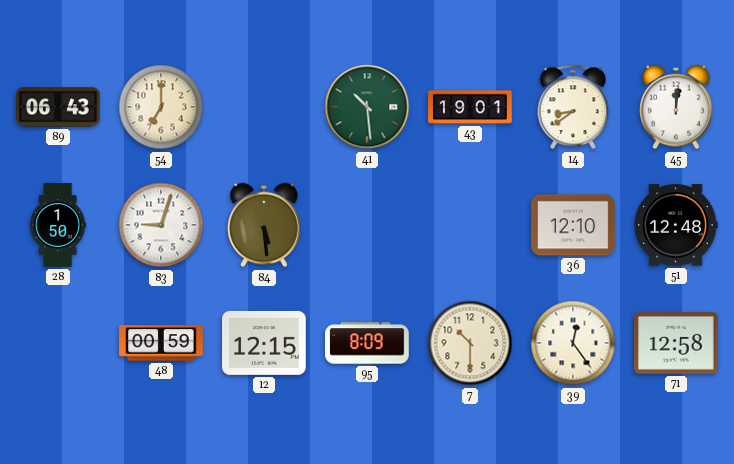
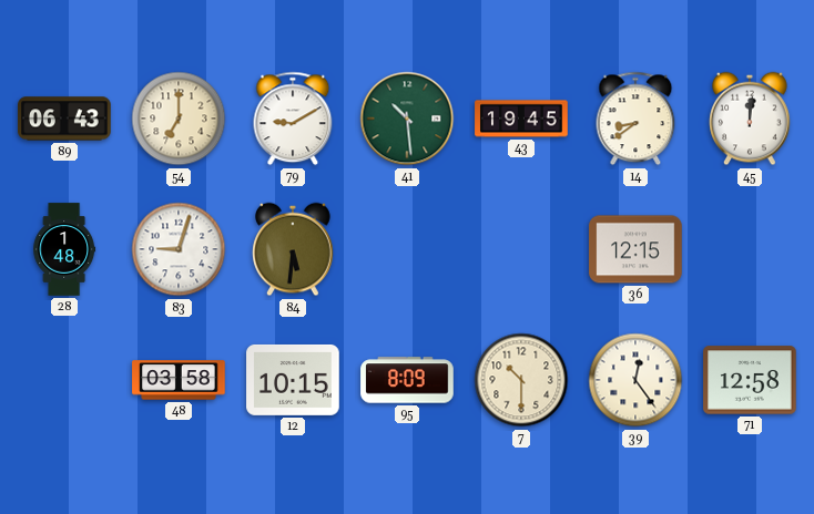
79: none -> 9:10 (293, 119)
43: 19:01 -> 19:45 (521, 119)
28: 1:50 -> 1:48 (64, 249)
84: 5:29 -> 5:31 (293, 249)
36: 12:10 -> 12:15 (635, 249)
51: 12:48 -> none (676, 225)
48: 00:59 -> 03:58 (179, 380)
12: 12:15 -> 10:15 (293, 380)
